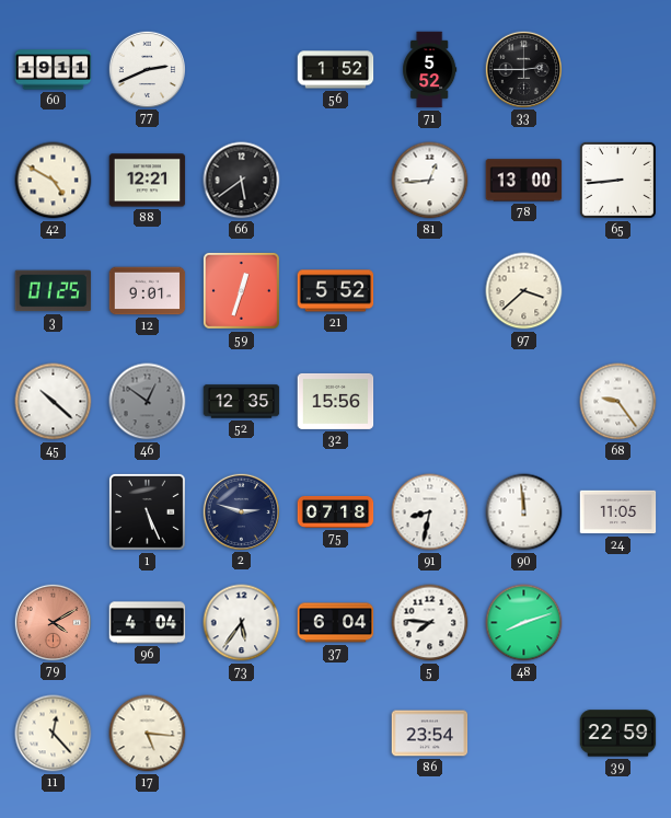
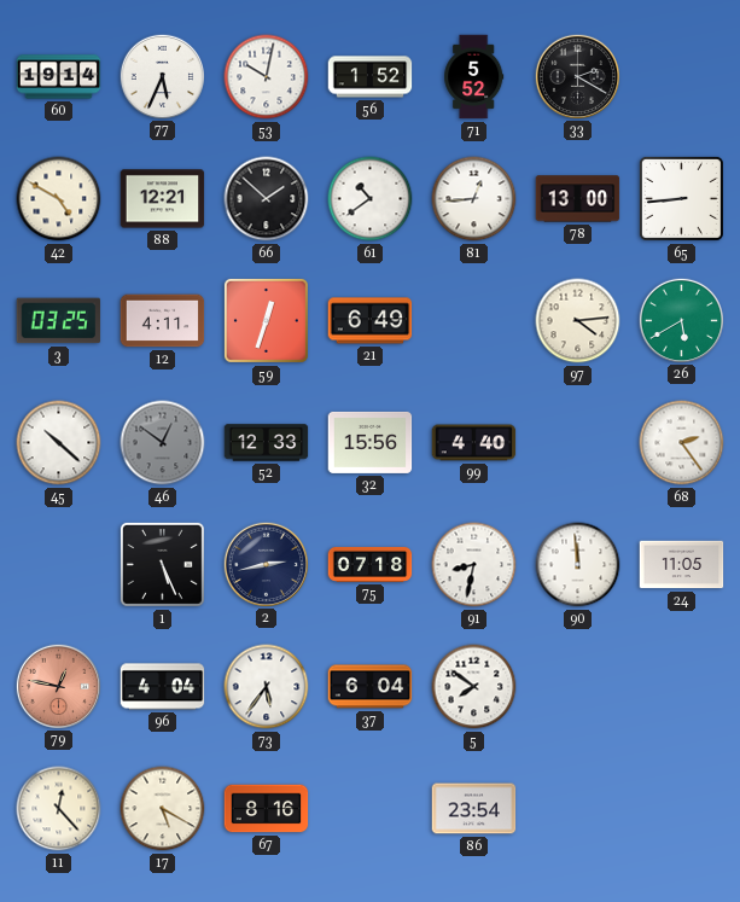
60: 19:11 -> 19:14 (59, 77)
77: 2:41 -> 5:34 (162, 76)
53: none -> 10:02 (267, 77)
33: 2:45 -> 2:20 (577, 76)
66: 5:39 -> 1:52 (267, 199)
61: none -> 10:39 (371, 199)
3: 01:25 -> 03:25 (59, 321)
12: 9:01 -> 4:11 (163, 321)
21: 5:52 -> 6:49 (371, 321)
97: 3:38 -> 4:14 (578, 321)
26: none -> 5:40 (681, 320)
52: 12:35 -> 12:33 (267, 443)
99: none -> 4:40 (474, 443)
68: 9:24 -> 2:24 (682, 443)
2: 2:48 -> 2:43 (266, 564)
79: 4:10 -> 12:47 (58, 686)
5: 7:46 -> 7:51 (474, 687)
48: 8:12 -> none (524, 623)
17: 5:16 -> 5:20 (163, 809)
67: none -> 8:16 (267, 809)
39: 22:59 -> none (618, 734)
